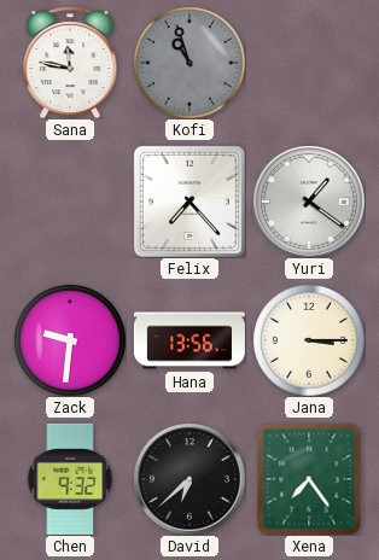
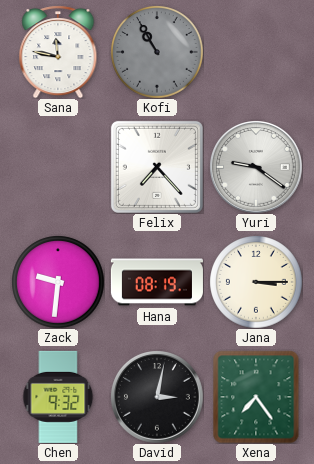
Kofi: 10:57 -> 10:55 (157, 52)
Yuri: 1:21 -> 9:21 (256, 167)
Hana: 13:56 -> 08:19 (157, 282)
David: 6:38 -> 3:02 (157, 397)
